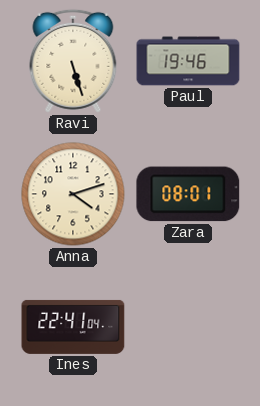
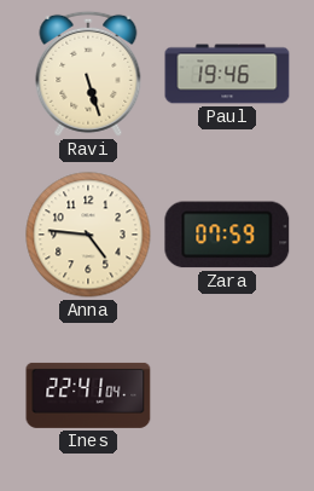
Anna: 4:12 -> 4:46 (88, 235)
Zara: 08:01 -> 07:59 (227, 235)
